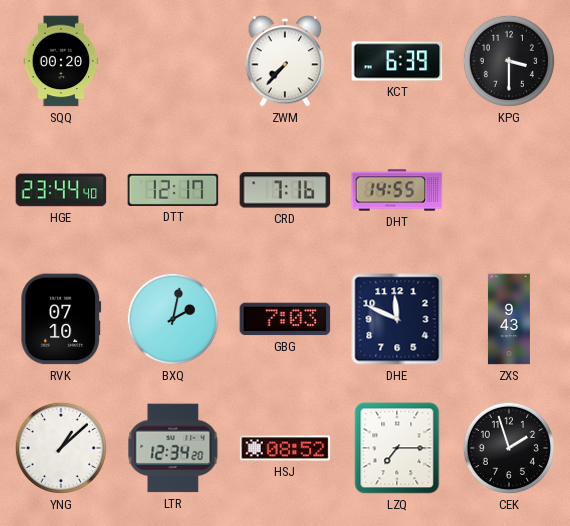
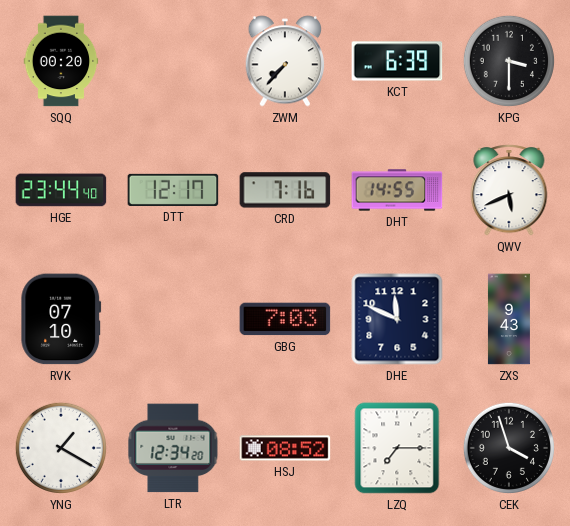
QWV: none -> 5:41 (509, 190)
BXQ: 2:02 -> none (173, 319)
YNG: 1:08 -> 1:20 (61, 448)
CEK: 1:57 -> 3:57 (509, 448)
